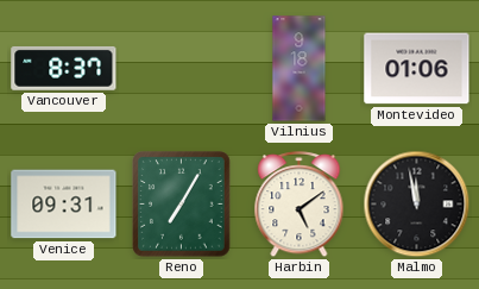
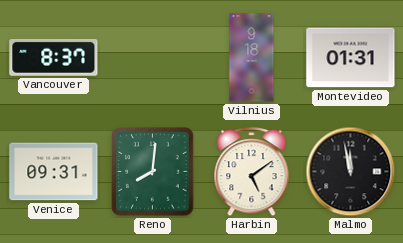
Montevideo: 01:06 -> 01:31 (351, 58)
Reno: 7:05 -> 8:01 (153, 172)
